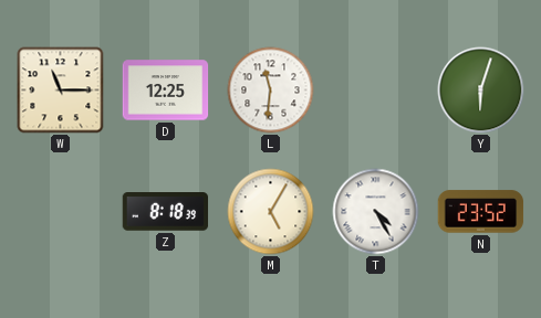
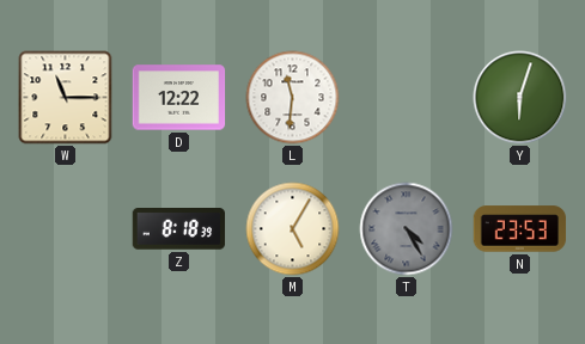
D: 12:25 -> 12:22 (179, 98)
T dial: white -> grey (407, 229)
N: 23:52 -> 23:53 (520, 229)
